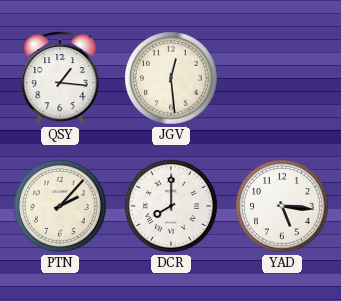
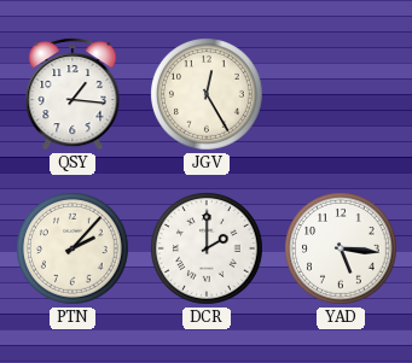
JGV: 12:29 -> 12:25 (208, 95)
DCR: 8:00 -> 2:00 (208, 250)
